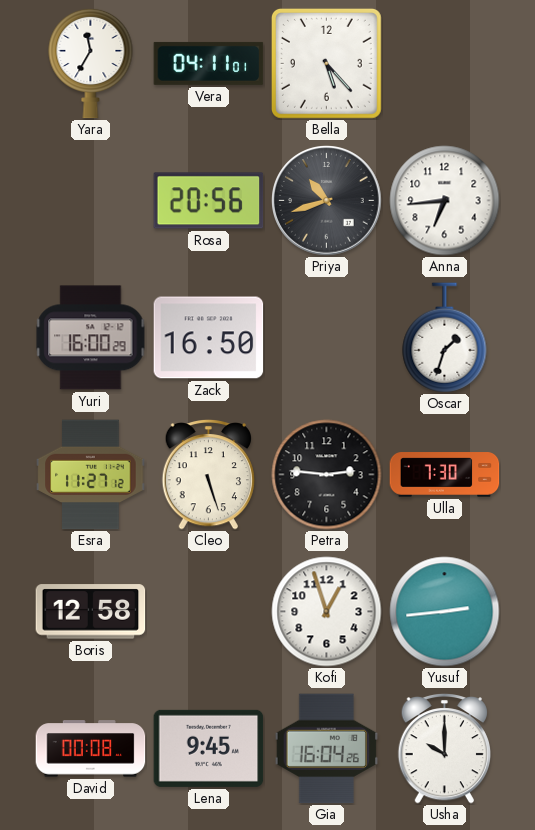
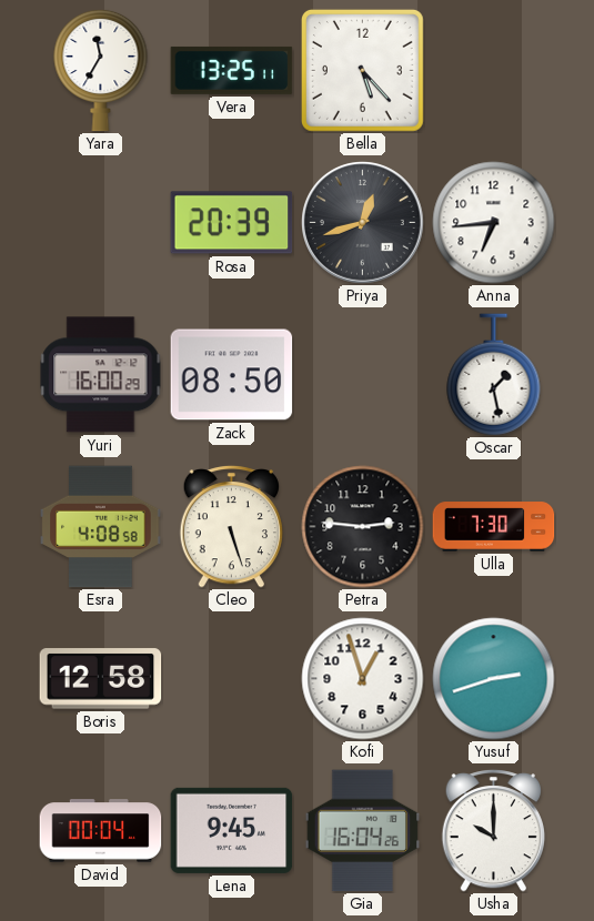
Vera: 04:11 -> 13:25 (232, 70)
Rosa: 20:56 -> 20:39 (232, 223)
Priya: 10:42 -> 12:42 (363, 223)
Zack: 16:50 -> 08:50 (232, 375)
Oscar: 1:33 -> 1:28 (494, 375)
Esra: 11:27 -> 4:08 (101, 527)
Yusuf: 2:44 -> 2:42 (494, 679)
David: 00:08 -> 00:04 (101, 831)
